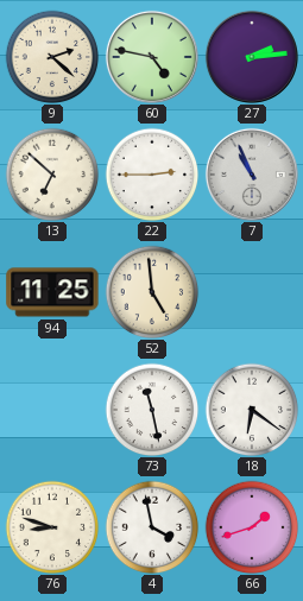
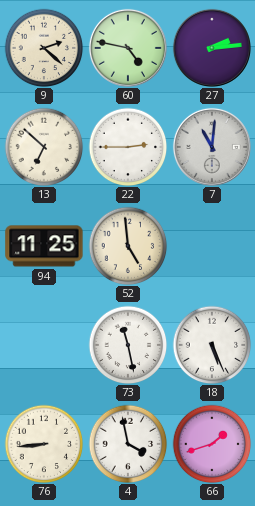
7: 10:56 -> 11:01 (212, 147)
18: 6:21 -> 5:26 (212, 345)
76: 8:48 -> 8:44 (44, 444)
